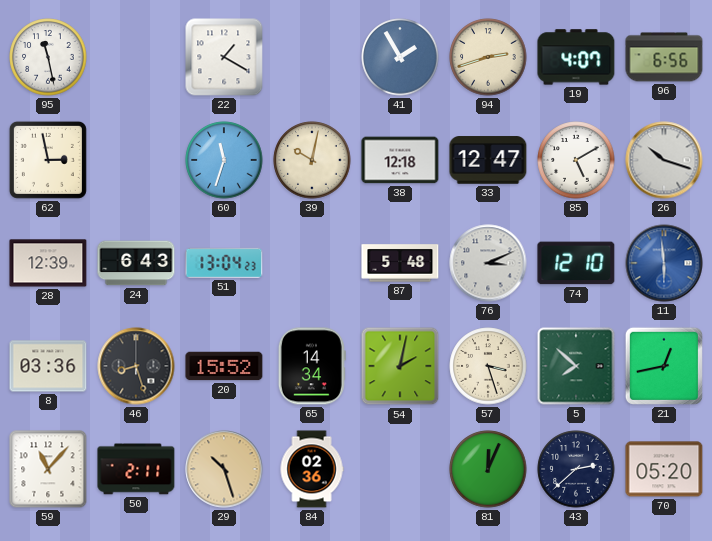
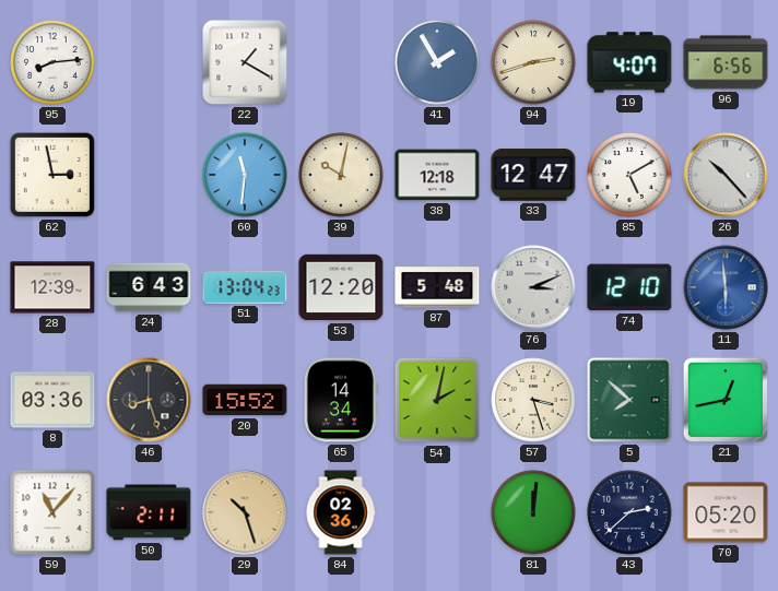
95: 11:28 -> 8:14 (52, 62)
60: 11:33 -> 11:31 (245, 175)
26: 10:18 -> 10:23 (726, 175)
53: none -> 12:20 (341, 287)
81: 12:04 -> 12:01 (533, 512)
